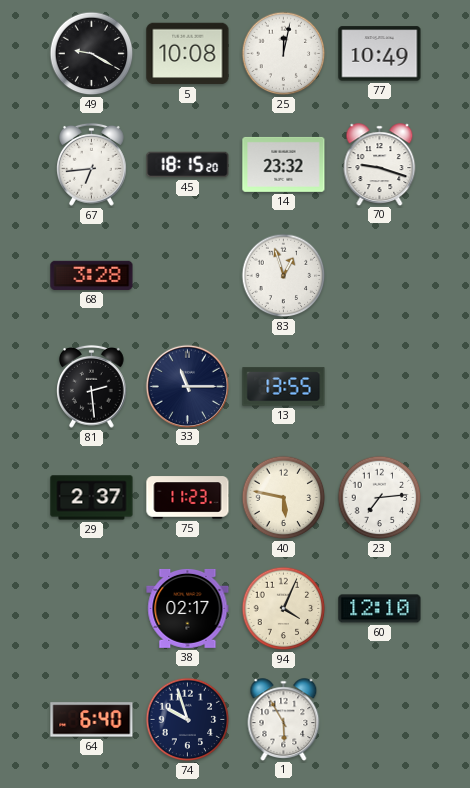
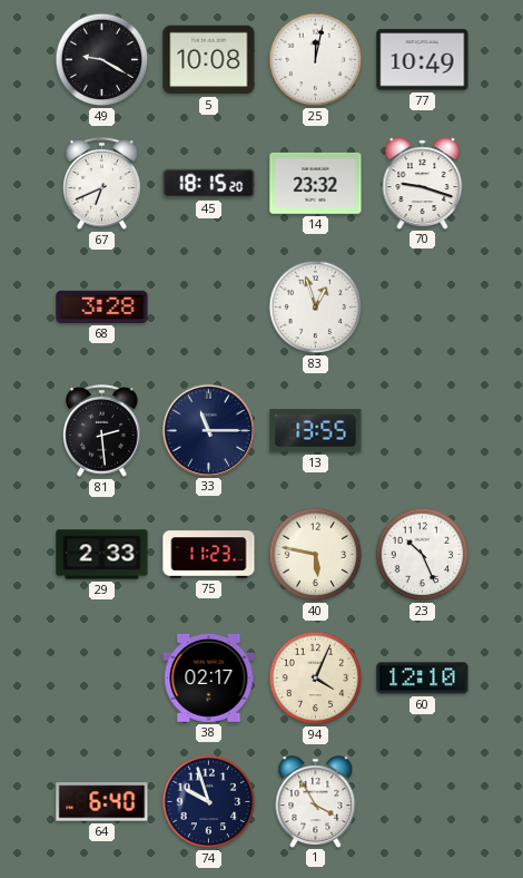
67: 6:44 -> 6:41 (102, 183)
29: 2:37 -> 2:33 (102, 555)
23: 7:14 -> 10:26 (423, 555)
1: 5:55 -> 3:55 (316, 801)
